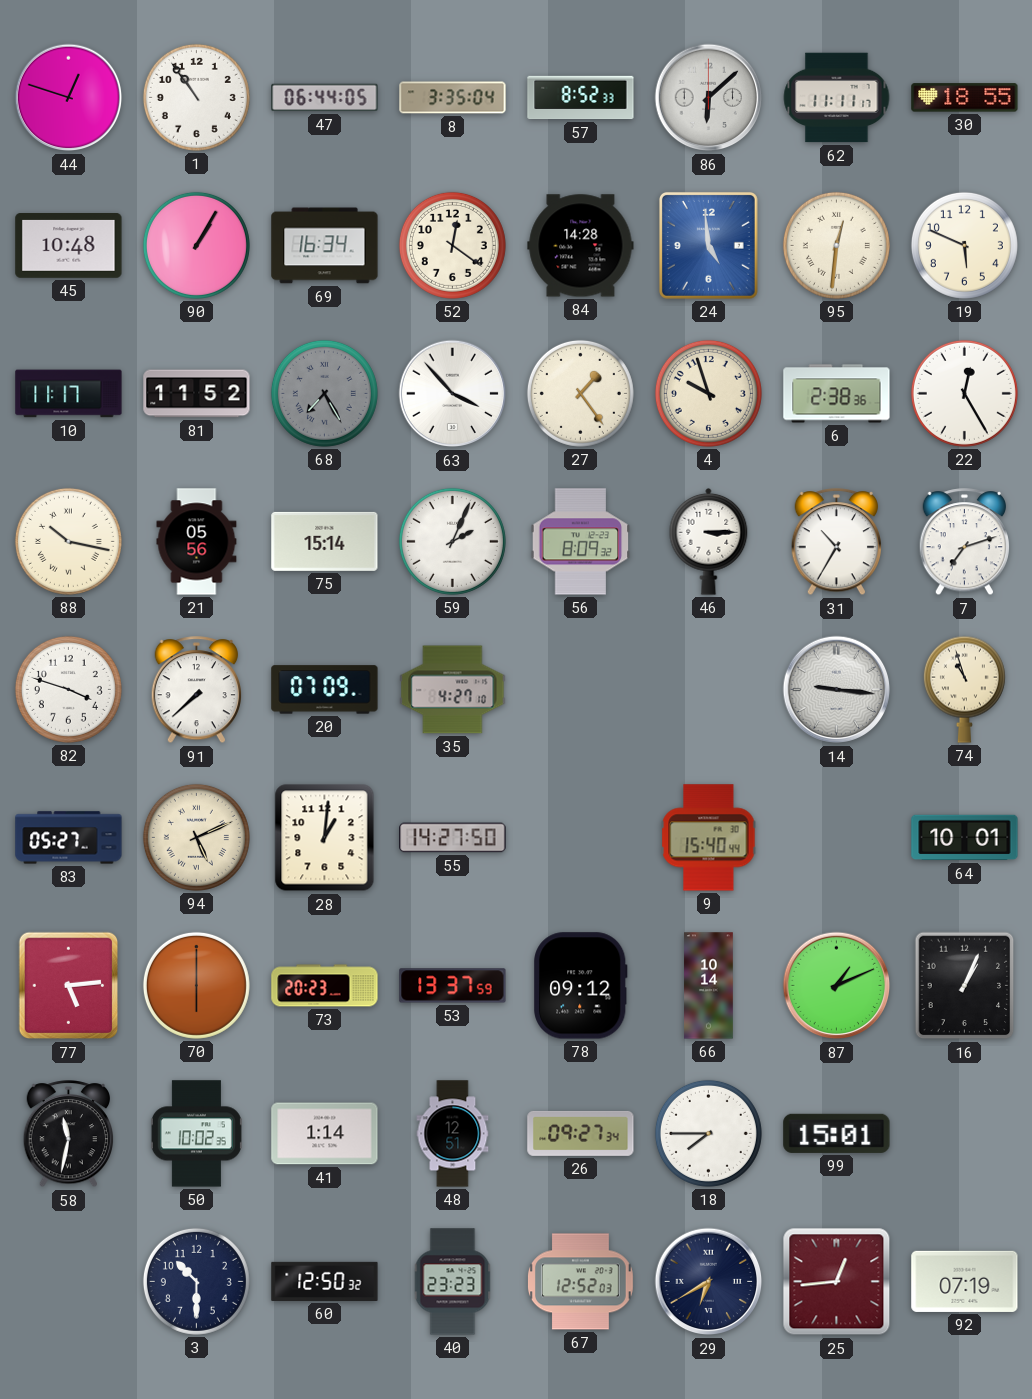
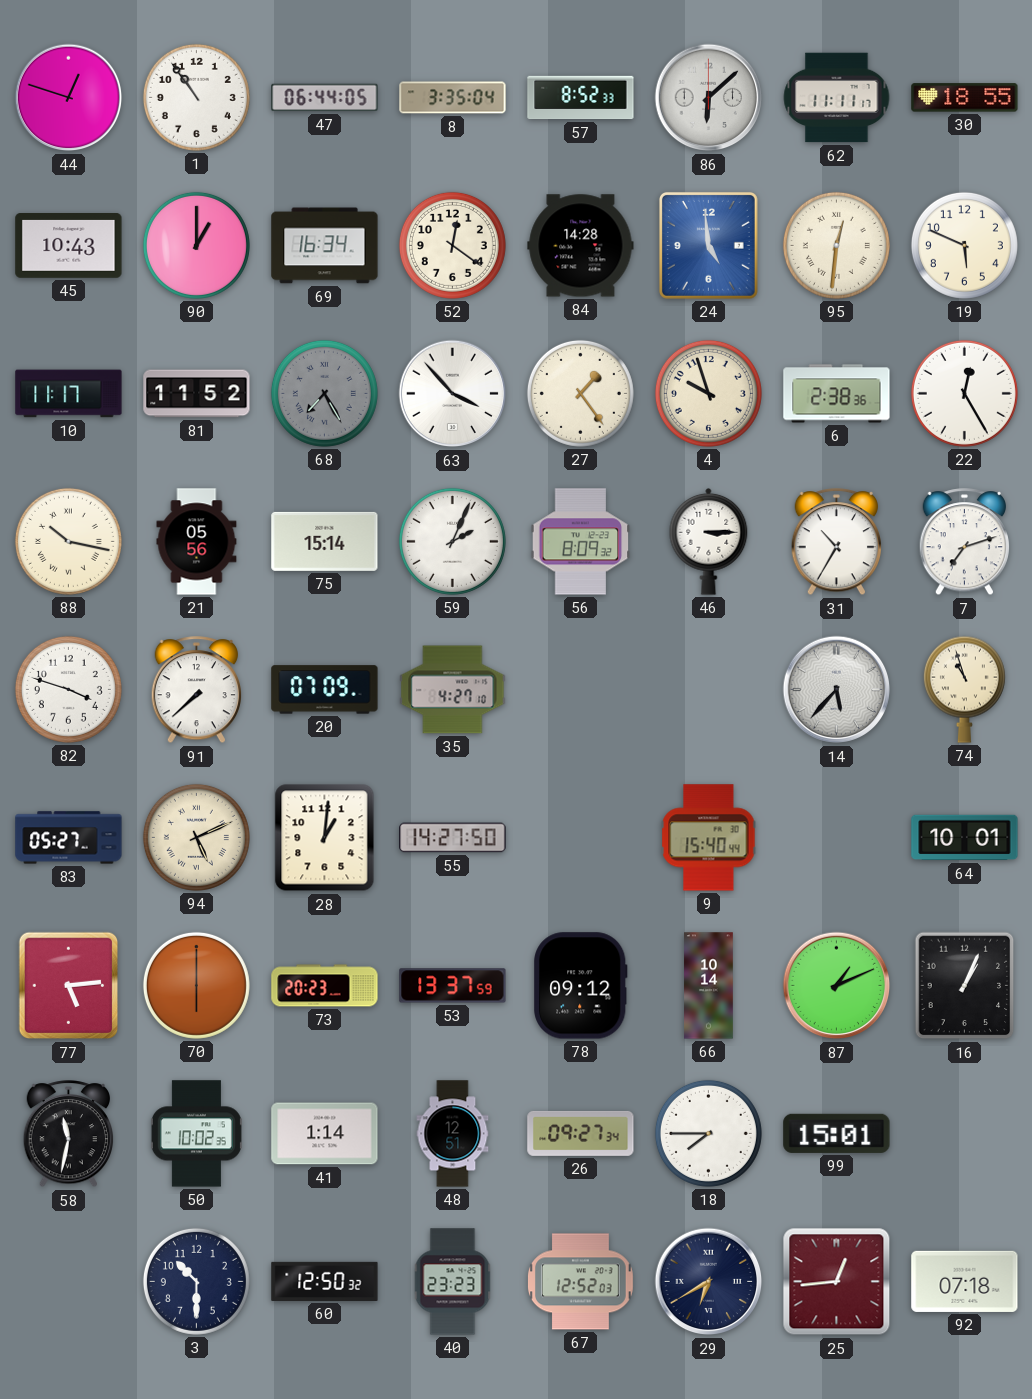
45: 10:48 -> 10:43 (69, 246)
90: 1:05 -> 1:00 (196, 245)
14: 9:16 -> 5:37 (837, 690)
92: 07:19 -> 07:18 (965, 1281)
